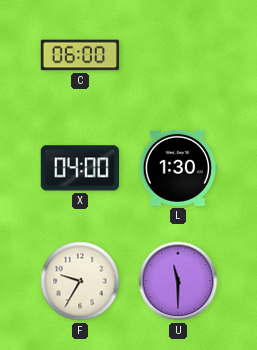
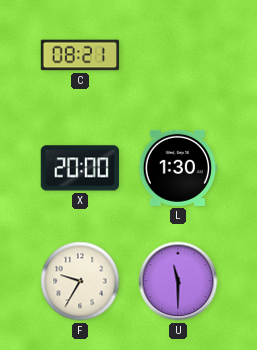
C: 06:00 -> 08:21 (80, 55)
X: 04:00 -> 20:00 (79, 168)
